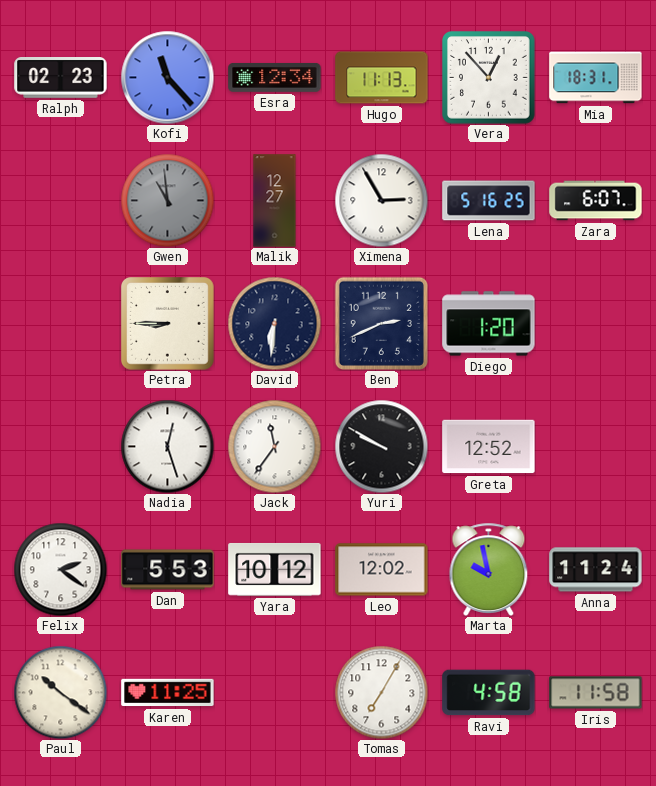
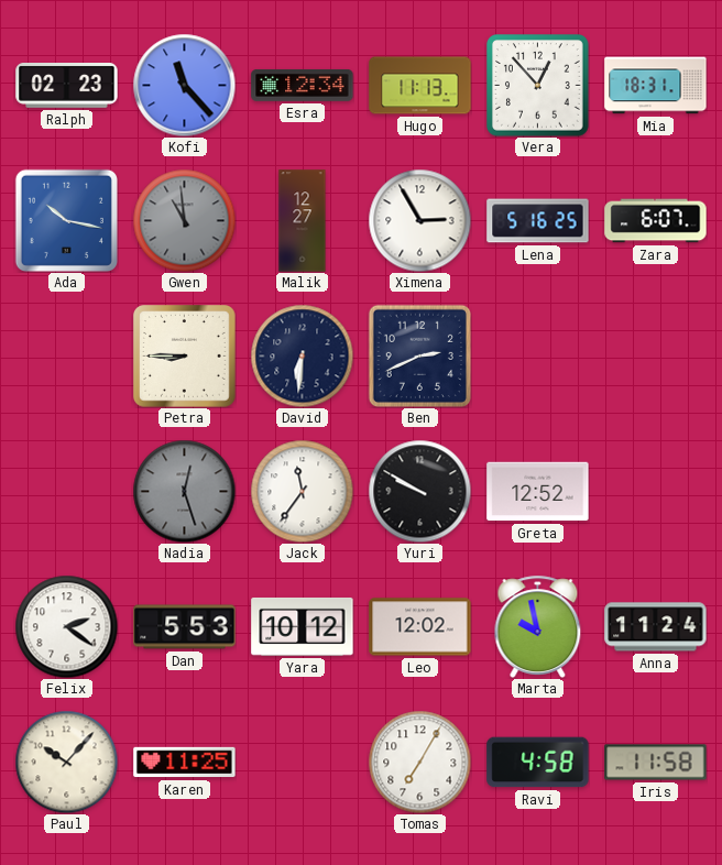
Ada: none -> 10:17 (66, 220)
Diego: 1:20 -> none (489, 324)
Nadia dial: white -> grey (184, 491)
Paul: 10:21 -> 10:07 (66, 762)
